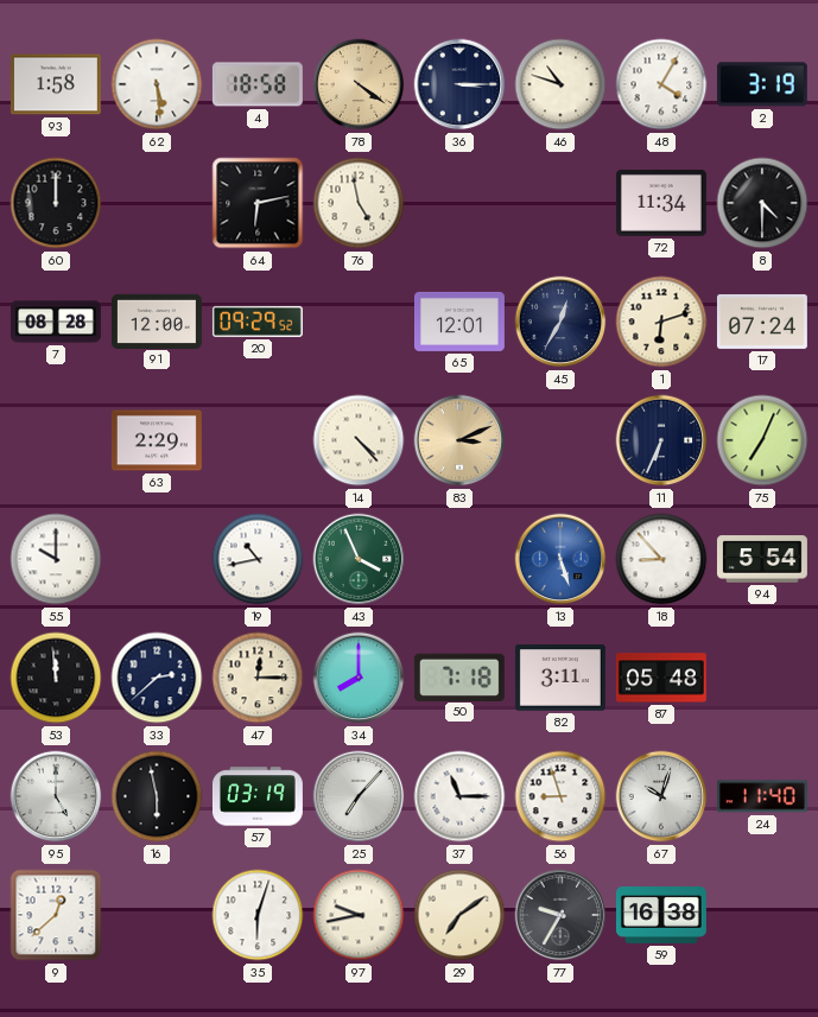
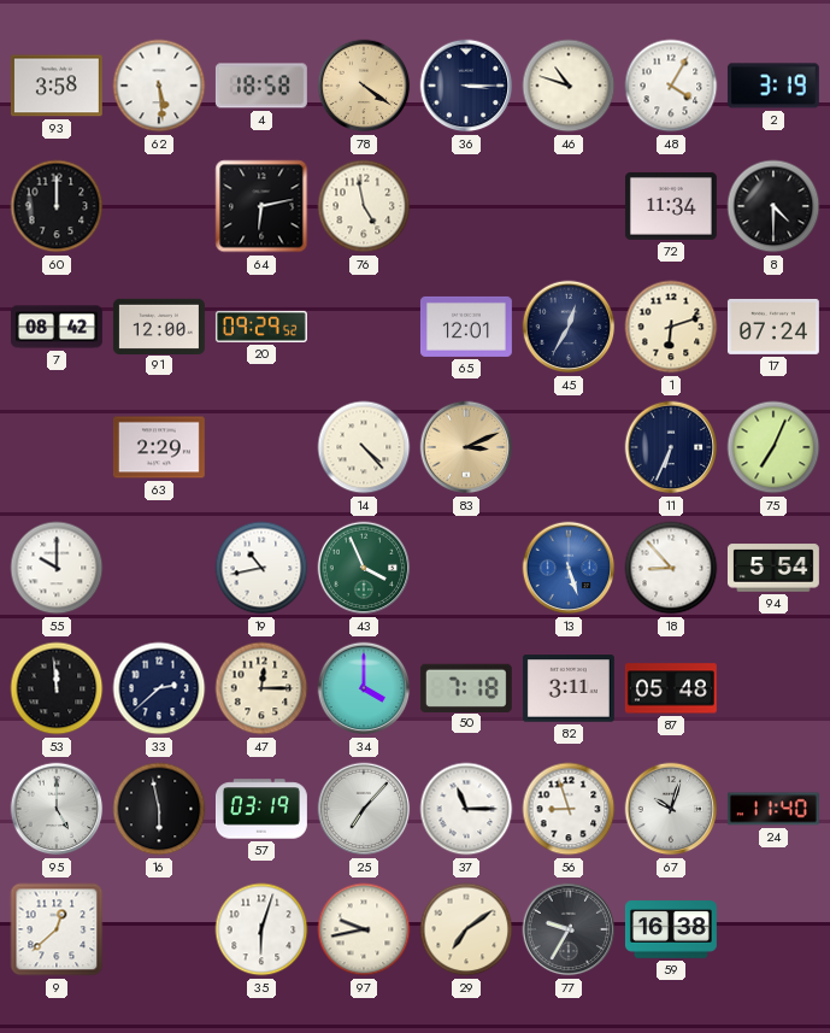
93: 1:58 -> 3:58 (57, 86)
7: 08:28 -> 08:42 (58, 327)
34: 8:00 -> 4:00 (364, 688)
